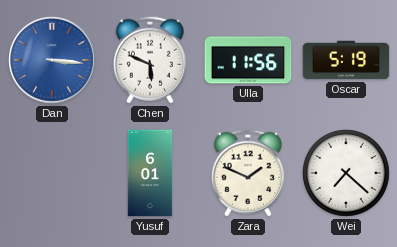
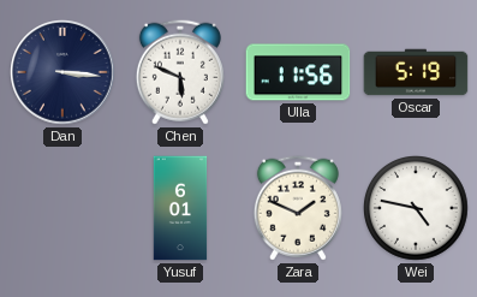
Dan dial: blue -> navy (62, 72)
Wei: 7:22 -> 4:47 (417, 209)
